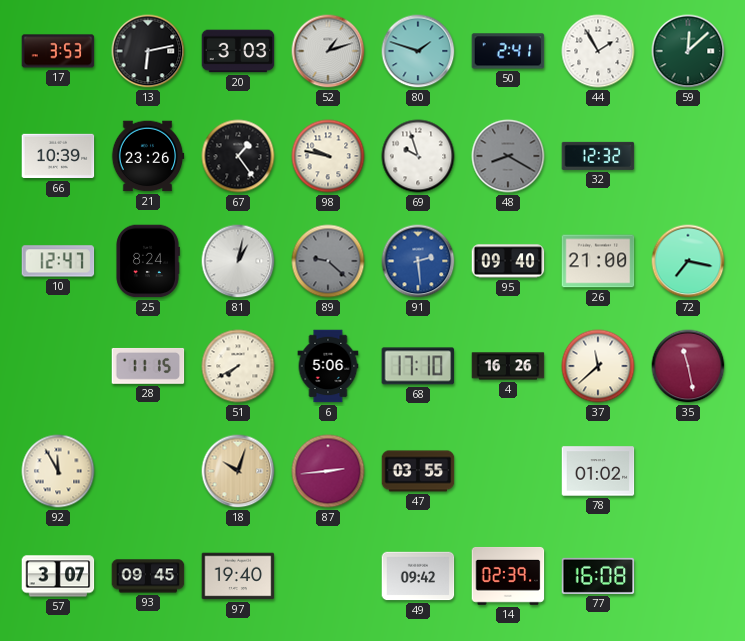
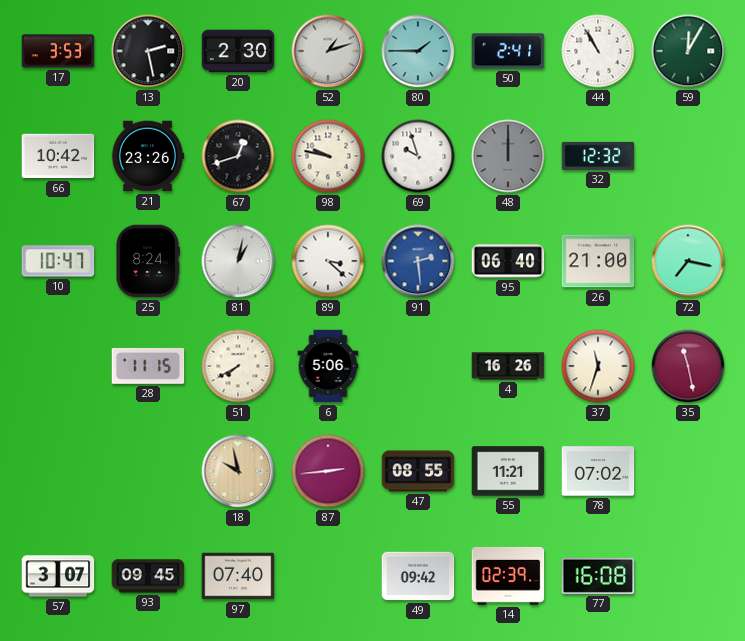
13: 6:13 -> 2:28 (148, 51)
20: 3:03 -> 2:30 (238, 51)
80: 1:48 -> 1:45 (418, 51)
44: 1:55 -> 10:55 (598, 51)
59: 12:08 -> 12:05 (688, 51)
66: 10:39 -> 10:42 (58, 156)
67: 1:24 -> 12:42 (238, 156)
48: 8:20 -> 12:00 (508, 156)
10: 12:47 -> 10:47 (58, 261)
89: 9:22 -> 3:22 (328, 261)
89 dial: grey -> white (328, 261)
95: 09:40 -> 06:40 (508, 261)
68: 17:10 -> none (418, 366)
37: 11:38 -> 11:33 (598, 366)
92: 11:55 -> none (58, 471)
18: 10:03 -> 9:58 (238, 471)
47: 03:55 -> 08:55 (418, 471)
55: none -> 11:21 (508, 471)
78: 01:02 -> 07:02 (598, 471)
97: 19:40 -> 07:40 (238, 576)
